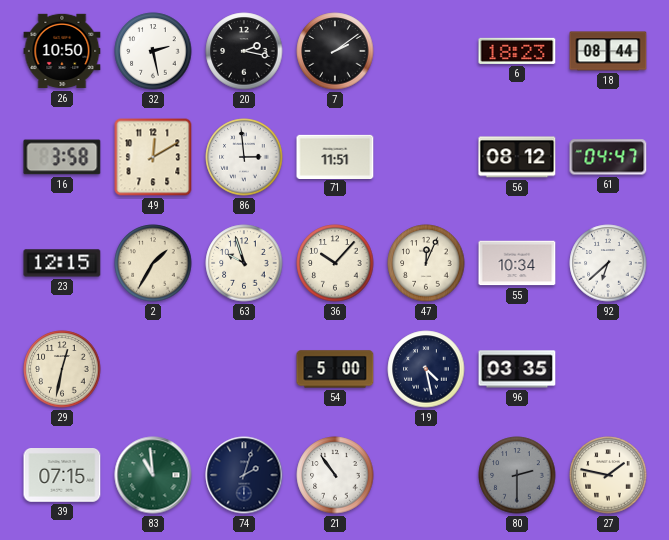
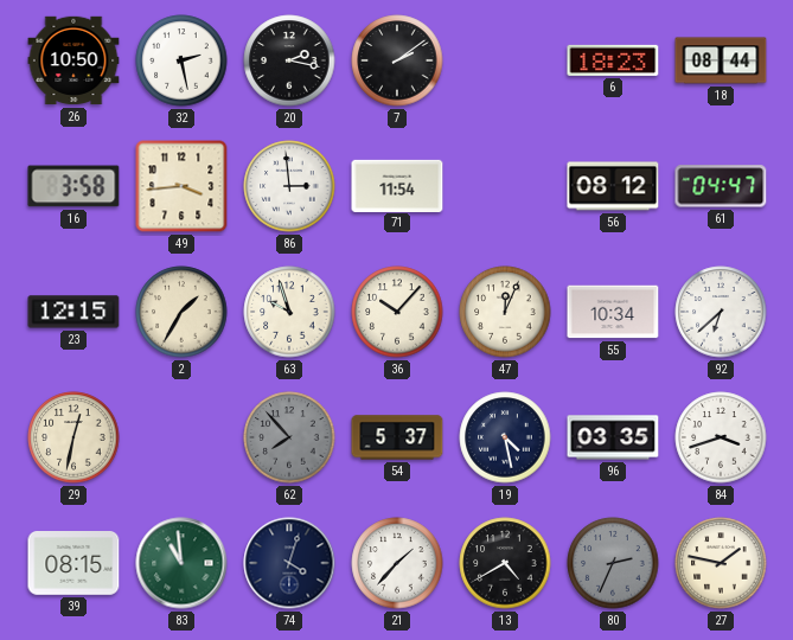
49: 12:10 -> 3:44 (181, 186)
71: 11:51 -> 11:54 (397, 185)
62: none -> 7:53 (289, 437)
54: 5:00 -> 5:37 (397, 437)
84: none -> 3:42 (721, 437)
39: 07:15 -> 08:15 (73, 563)
74: 2:03 -> 4:03 (289, 563)
21: 10:54 -> 1:37 (397, 563)
13: none -> 4:40 (505, 563)
80: 2:30 -> 2:34 (613, 563)
